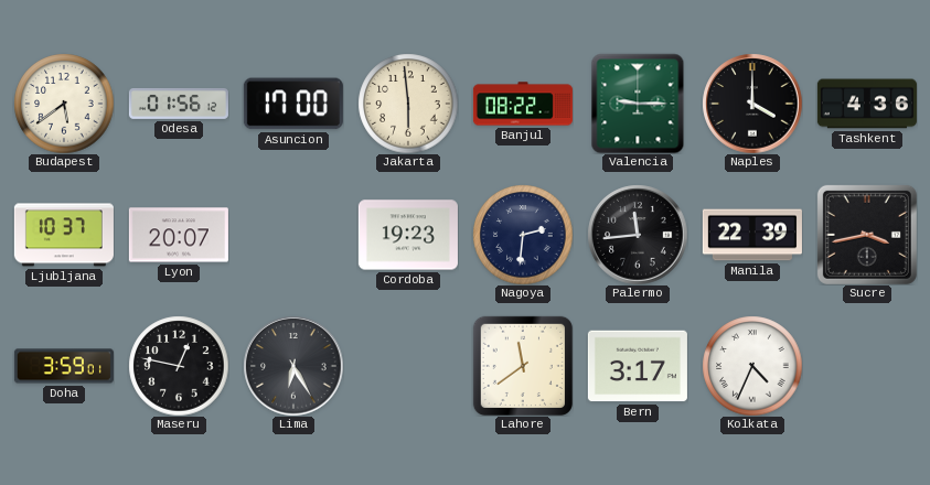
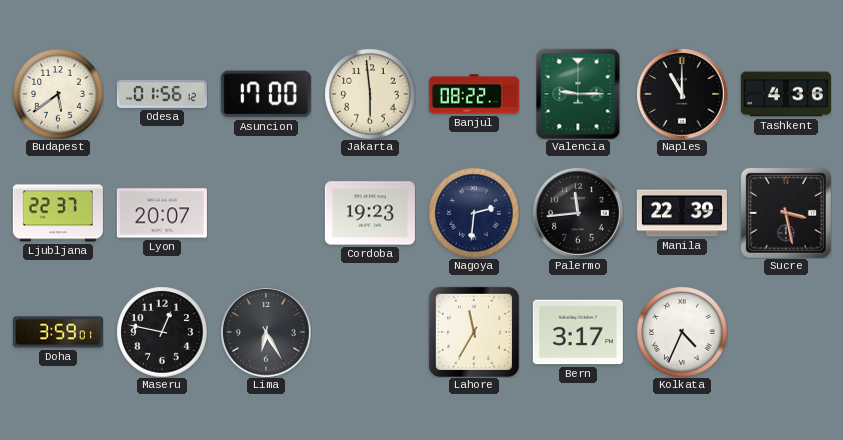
Naples: 4:00 -> 11:00 (682, 94)
Ljubljana: 10:37 -> 22:37 (58, 213)
Sucre: 3:43 -> 3:28 (786, 213)
Lahore: 11:39 -> 11:35 (474, 332)
